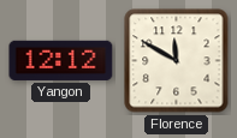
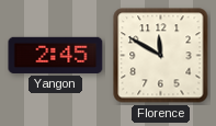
Yangon: 12:12 -> 2:45 (56, 55)
